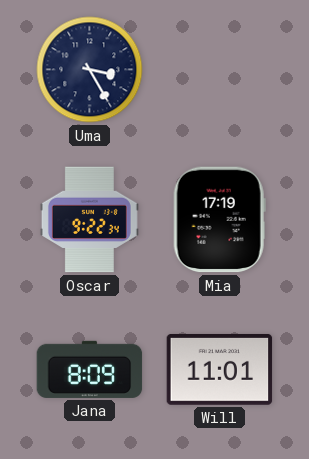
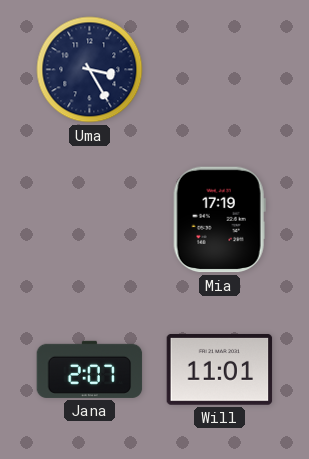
Oscar: 9:22 -> none (89, 220)
Jana: 8:09 -> 2:07 (90, 369)
